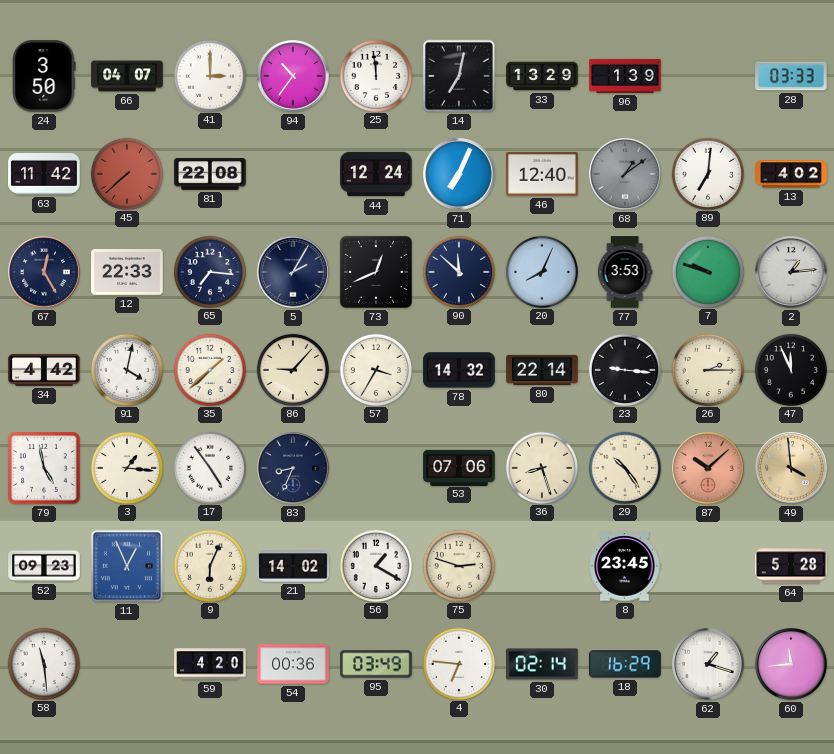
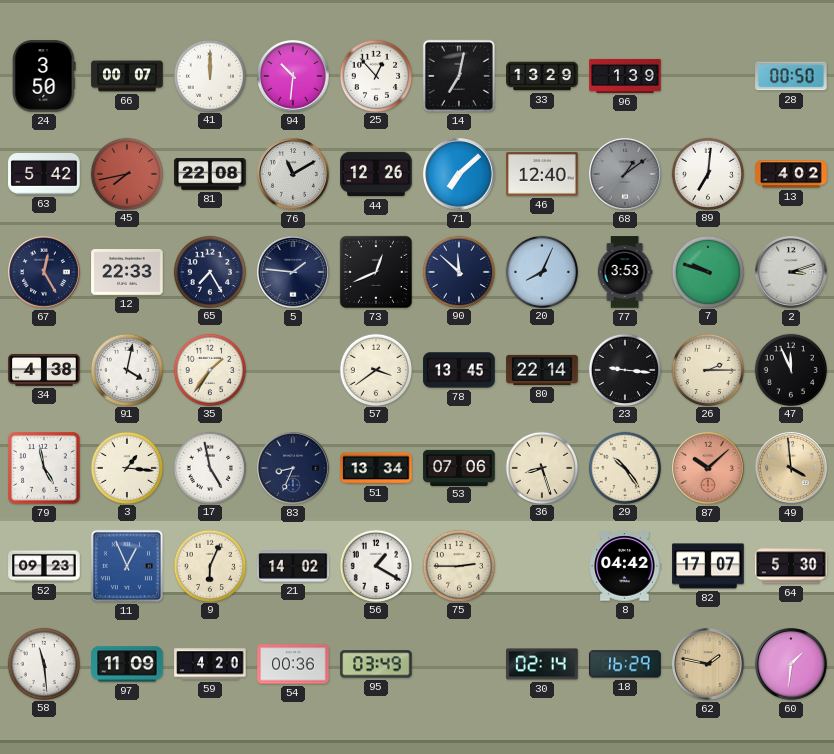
66: 04:07 -> 00:07 (127, 76)
41: 3:00 -> 12:00 (209, 75)
94: 10:36 -> 10:31 (293, 76)
25: 11:59 -> 12:53 (375, 75)
28: 03:33 -> 00:50 (791, 76)
63: 11:42 -> 5:42 (44, 175)
45: 7:38 -> 7:43 (126, 173)
76: none -> 11:10 (293, 174)
44: 12:24 -> 12:26 (376, 174)
71: 7:04 -> 7:08 (459, 174)
65: 7:16 -> 7:25 (209, 271)
5: 2:05 -> 1:46 (293, 272)
2: 1:14 -> 3:12 (791, 272)
34: 4:42 -> 4:38 (44, 370)
35: 1:38 -> 1:36 (209, 369)
86: 9:07 -> none (292, 369)
57: 3:35 -> 3:39 (375, 369)
78: 14:32 -> 13:45 (459, 370)
17: 4:54 -> 4:58 (209, 467)
51: none -> 13:34 (376, 468)
75: 2:48 -> 2:45 (458, 565)
8: 23:45 -> 04:42 (625, 566)
82: none -> 17:07 (708, 566)
64: 5:28 -> 5:30 (791, 566)
97: none -> 11:09 (127, 664)
4: 6:46 -> none (458, 663)
62: 1:18 -> 1:47 (708, 664)
62 dial: white -> champagne (708, 664)
60: 11:44 -> 1:31 (791, 664)
